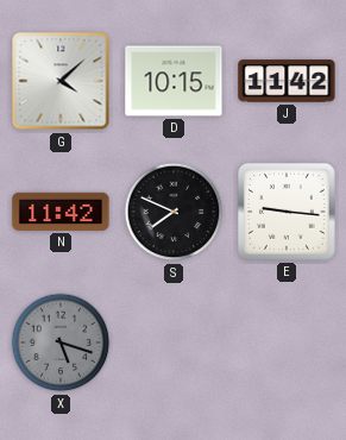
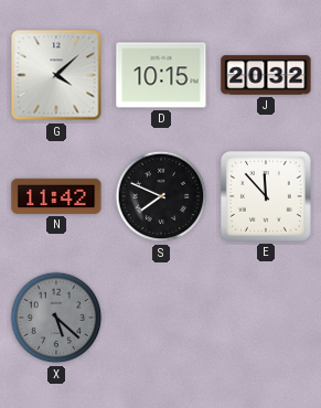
J: 11:42 -> 20:32 (266, 75)
E: 9:16 -> 11:53 (266, 196)
X: 5:18 -> 5:22 (56, 318)
